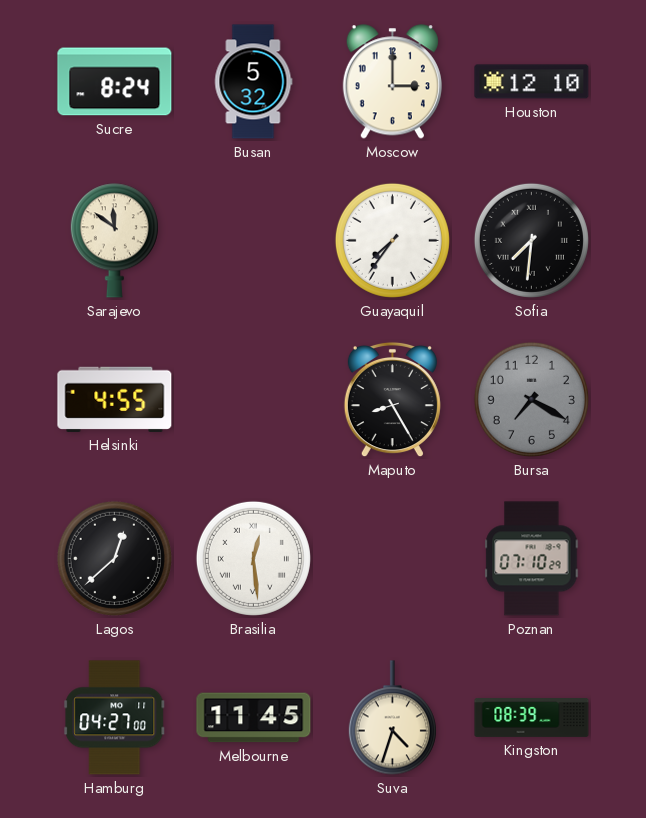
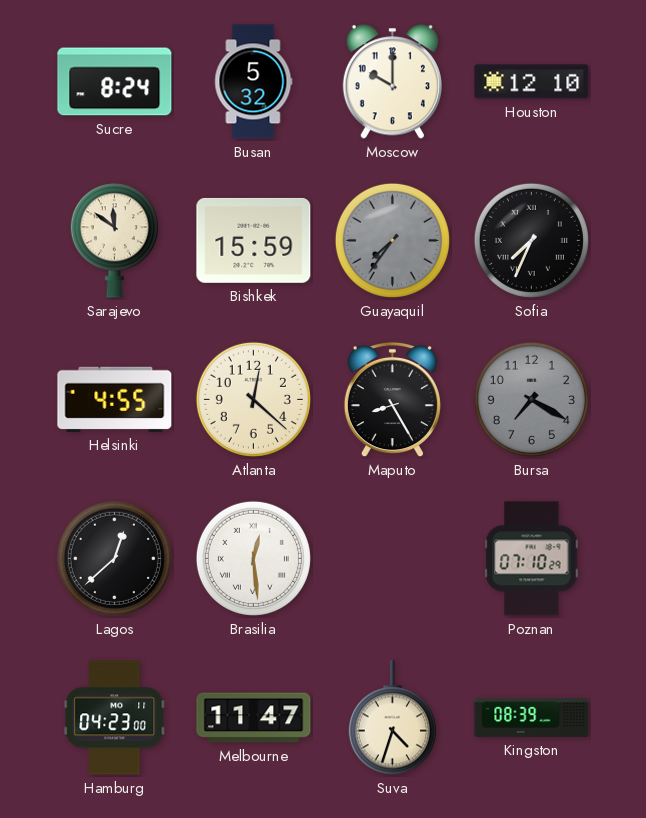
Moscow: 3:00 -> 10:00 (392, 82)
Bishkek: none -> 15:59 (254, 240)
Guayaquil dial: white -> grey (392, 240)
Sofia: 7:31 -> 7:34 (531, 240)
Atlanta: none -> 12:22 (253, 399)
Hamburg: 04:27 -> 04:23 (115, 718)
Melbourne: 11:45 -> 11:47 (254, 718)
